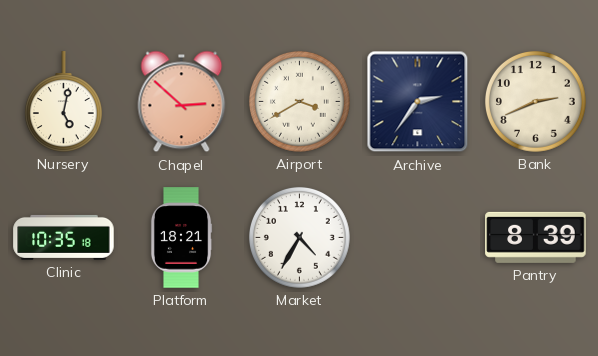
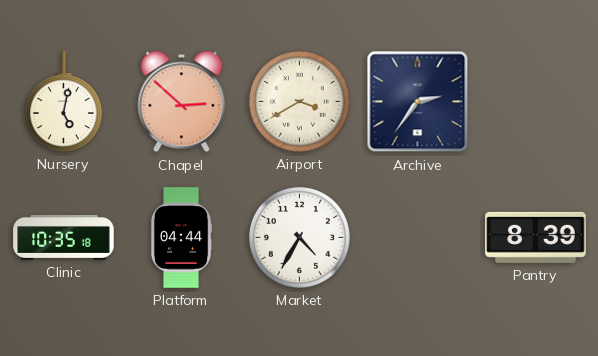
Bank: 2:41 -> none (535, 101)
Platform: 18:21 -> 04:44 (181, 238)
